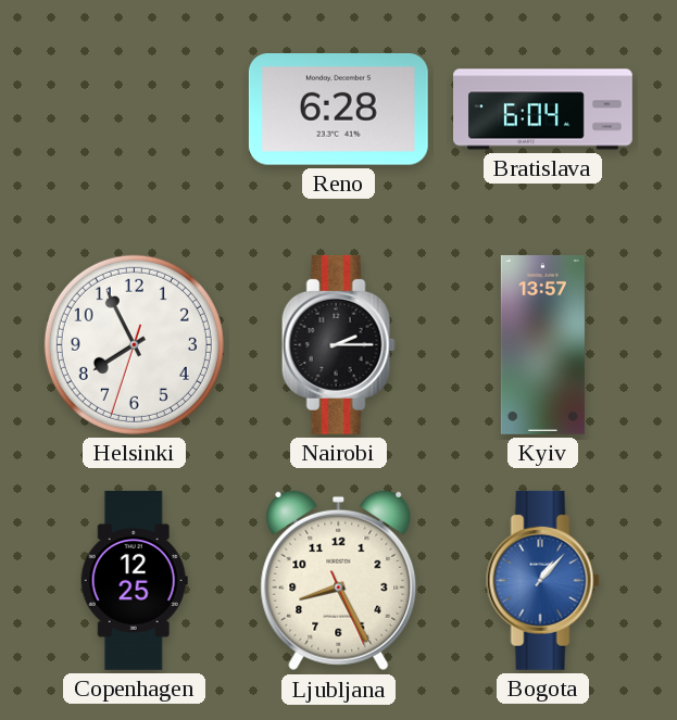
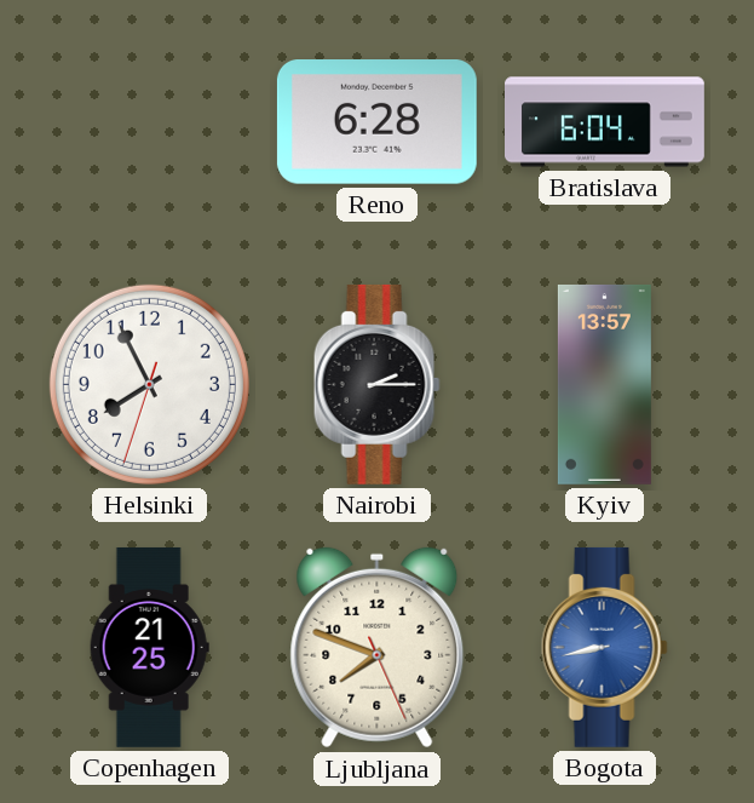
Copenhagen: 12:25 -> 21:25 (149, 647)
Ljubljana: 8:25 -> 7:48 (378, 648)
Bogota: 1:07 -> 8:43 (604, 647)
